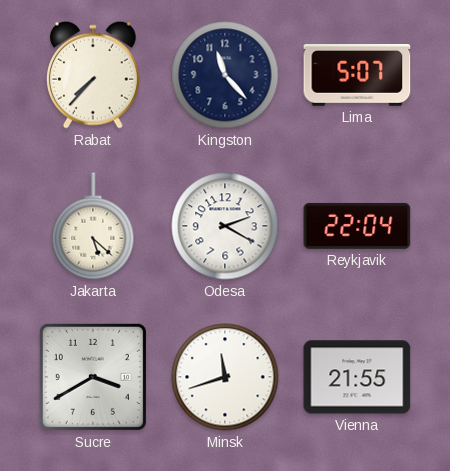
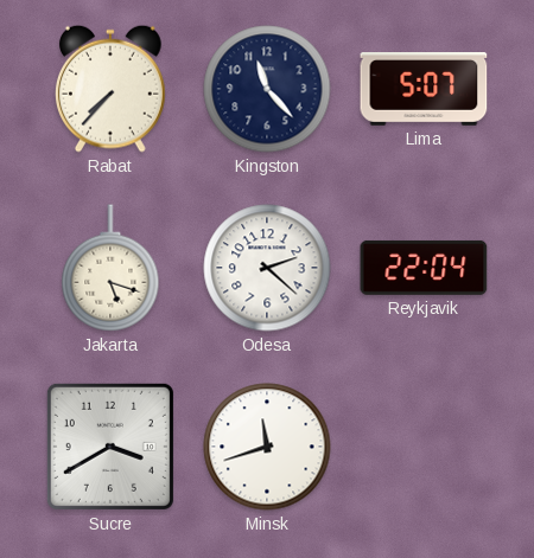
Jakarta: 5:22 -> 5:18 (110, 268)
Odesa: 2:20 -> 2:22 (267, 268)
Vienna: 21:55 -> none (357, 377)
